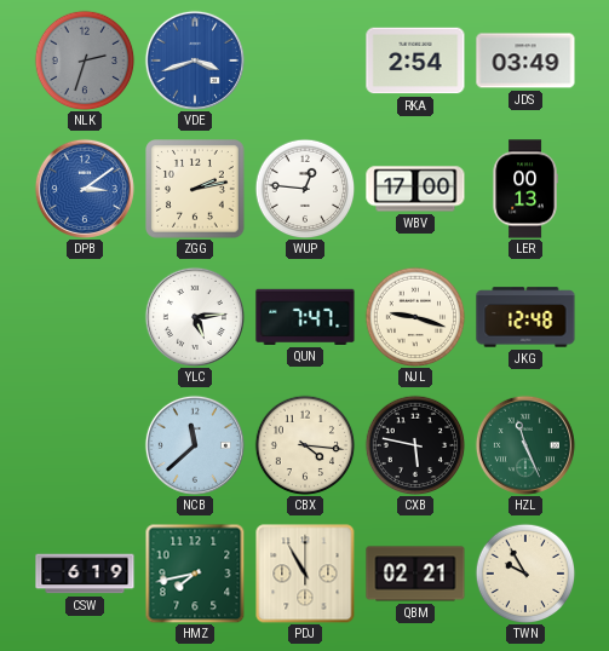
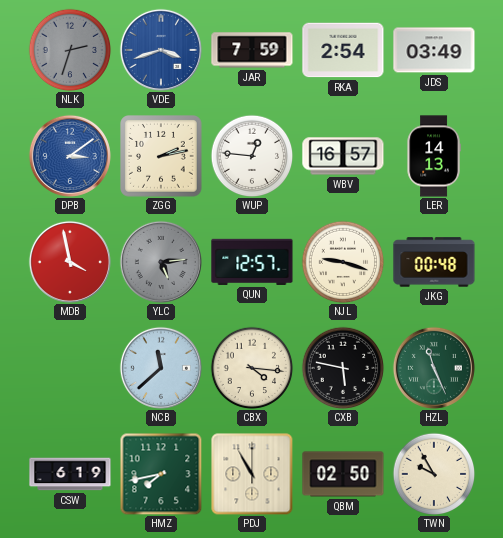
JAR: none -> 7:59 (252, 50)
WBV: 17:00 -> 16:57 (343, 156)
LER: 00:13 -> 14:13 (434, 156)
MDB: none -> 3:58 (70, 262)
YLC dial: white -> grey (161, 262)
QUN: 7:47 -> 12:57 (252, 262)
JKG: 12:48 -> 00:48 (434, 262)
QBM: 02:21 -> 02:50 (343, 474)
